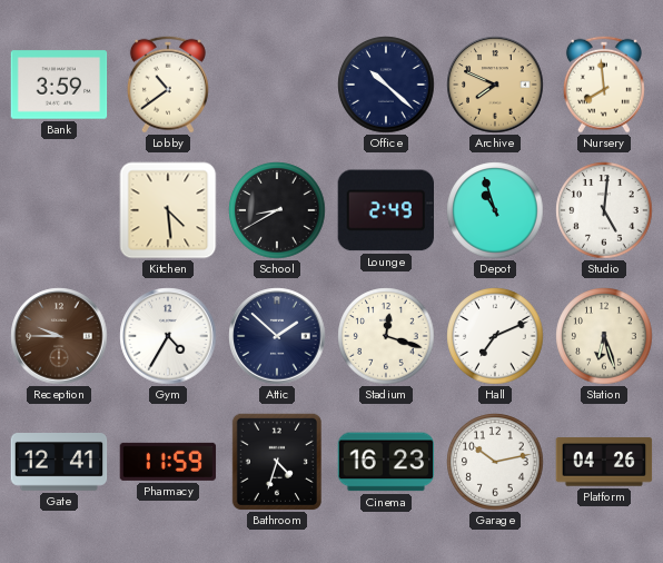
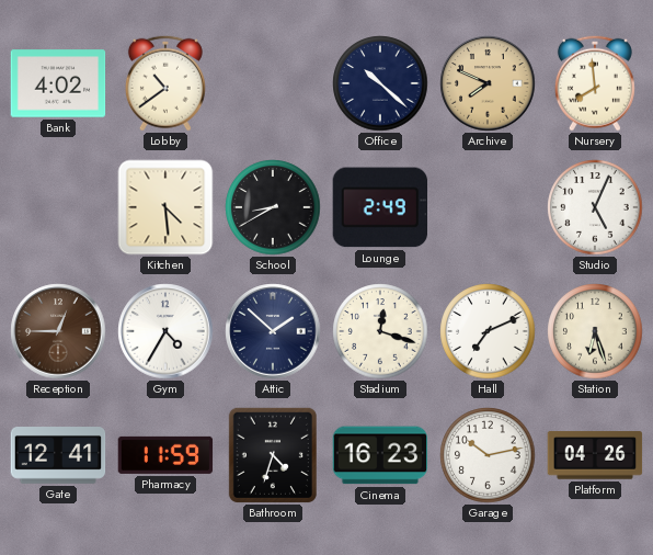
Bank: 3:59 -> 4:02 (58, 83)
Depot: 10:57 -> none (495, 210)
Studio: 5:01 -> 5:04 (595, 207)
Reception: 9:45 -> 12:45 (58, 331)
